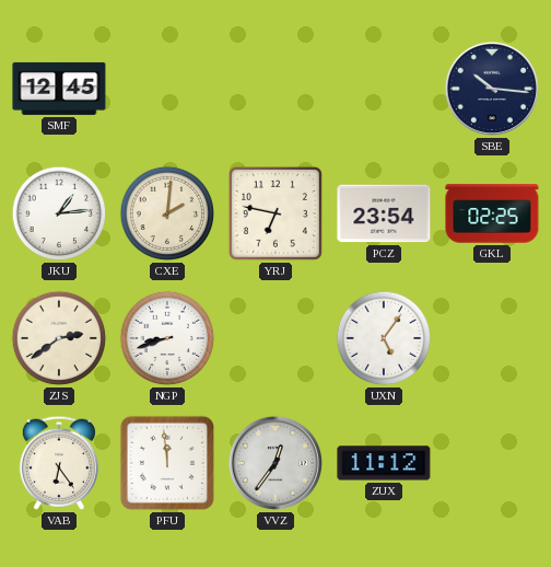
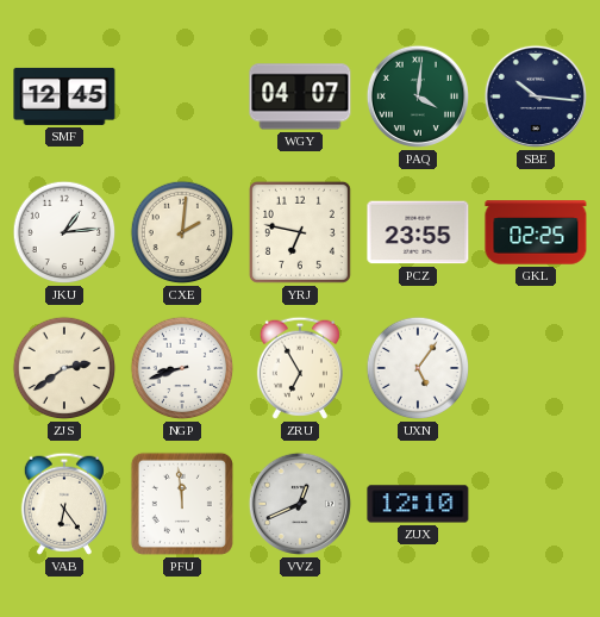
WGY: none -> 04:07 (300, 96)
PAQ: none -> 4:01 (418, 96)
PCZ: 23:54 -> 23:55 (418, 232)
ZRU: none -> 6:55 (300, 368)
VVZ: 12:36 -> 12:41 (300, 504)
ZUX: 11:12 -> 12:10 (418, 504)
